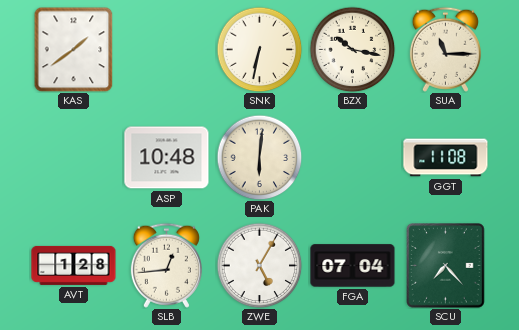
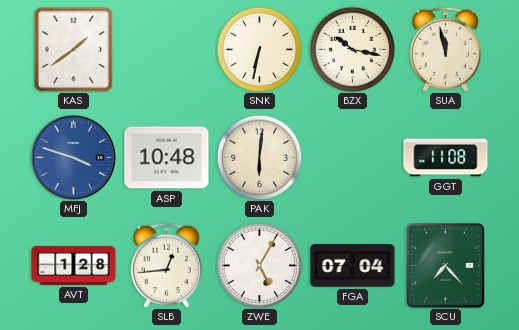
SUA: 11:15 -> 11:58 (445, 49)
MFJ: none -> 3:48 (73, 157)
